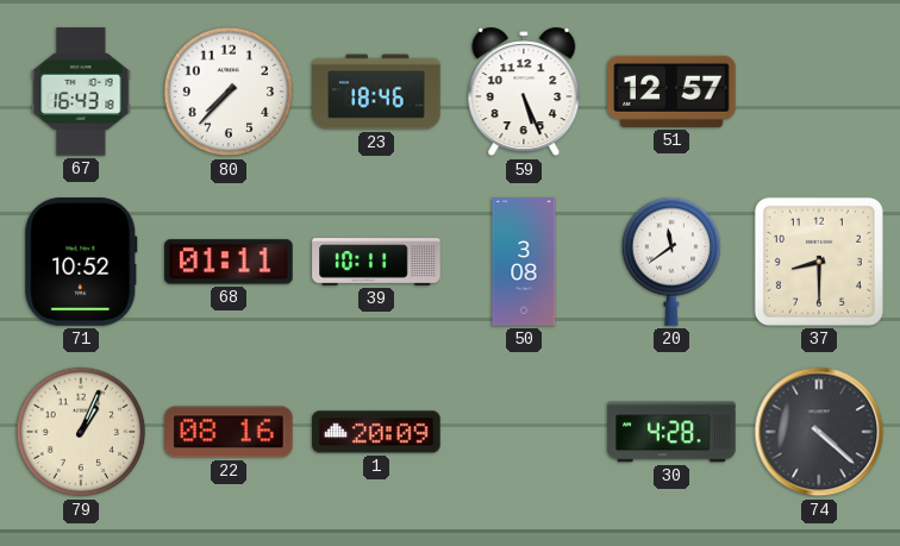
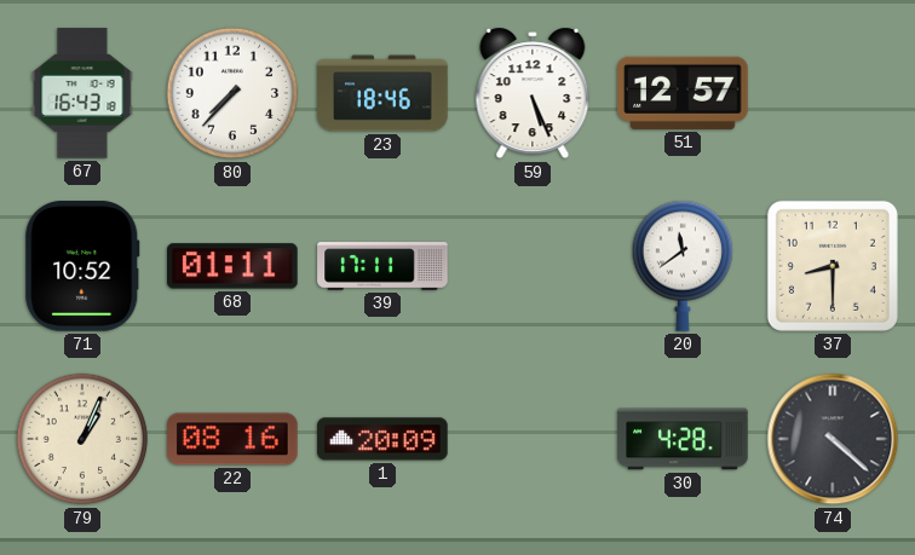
39: 10:11 -> 17:11 (382, 266)
50: 3:08 -> none (524, 262)
